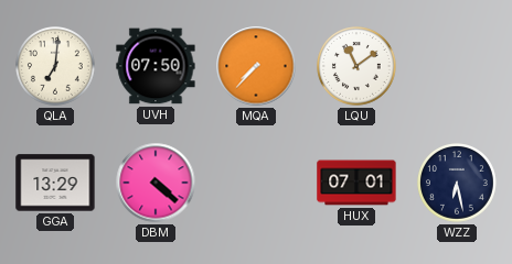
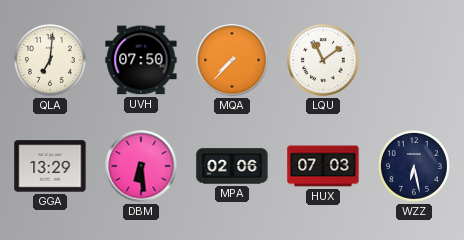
DBM: 4:22 -> 6:29 (141, 166)
MPA: none -> 02:06 (232, 166)
HUX: 07:01 -> 07:03 (323, 166)
